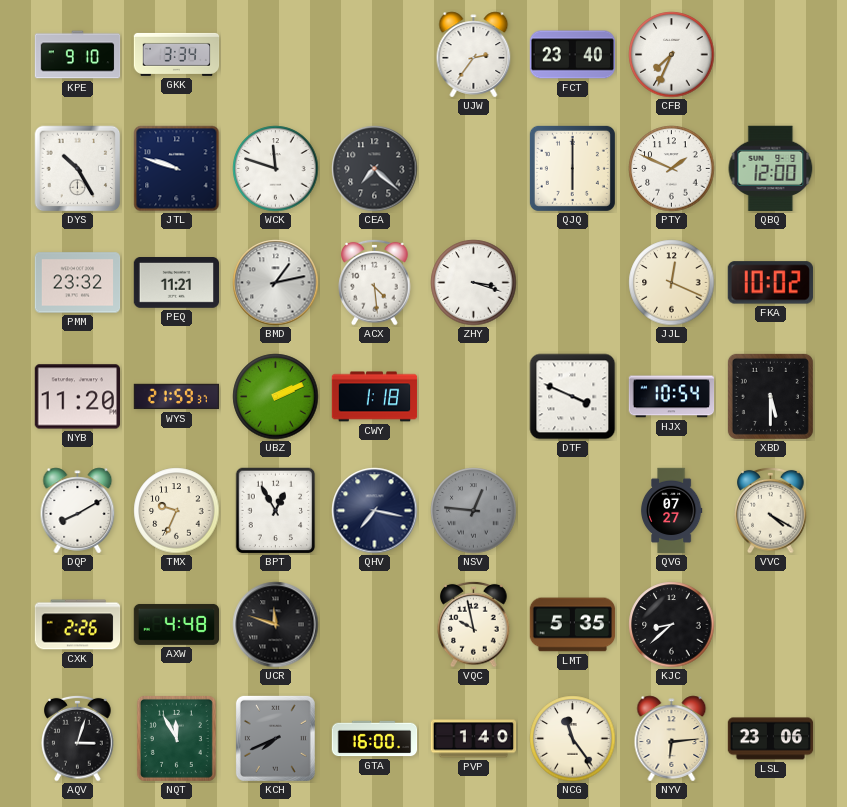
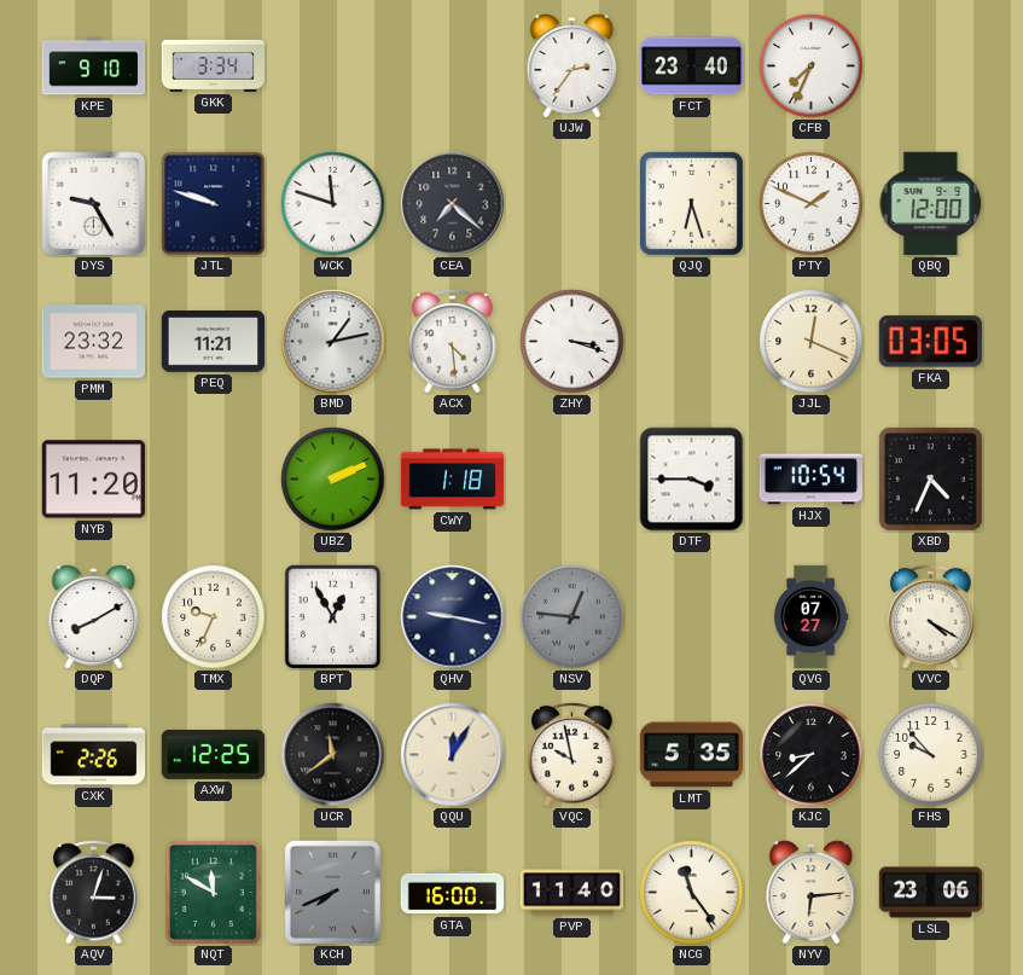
DYS: 10:25 -> 9:25 (94, 204)
QJQ: 6:00 -> 6:27 (691, 203)
FKA: 10:02 -> 03:05 (930, 342)
WYS: 21:59 -> none (177, 397)
DTF: 3:49 -> 3:45 (692, 480)
XBD: 5:30 -> 4:34 (930, 478)
QHV: 7:17 -> 9:17 (453, 617)
AXW: 4:48 -> 12:25 (214, 754)
UCR: 11:48 -> 11:39 (333, 755)
QQU: none -> 12:05 (453, 755)
FHS: none -> 9:53 (931, 755)
NQT: 11:55 -> 11:50 (213, 892)
PVP: 1:40 -> 11:40 (572, 893)
